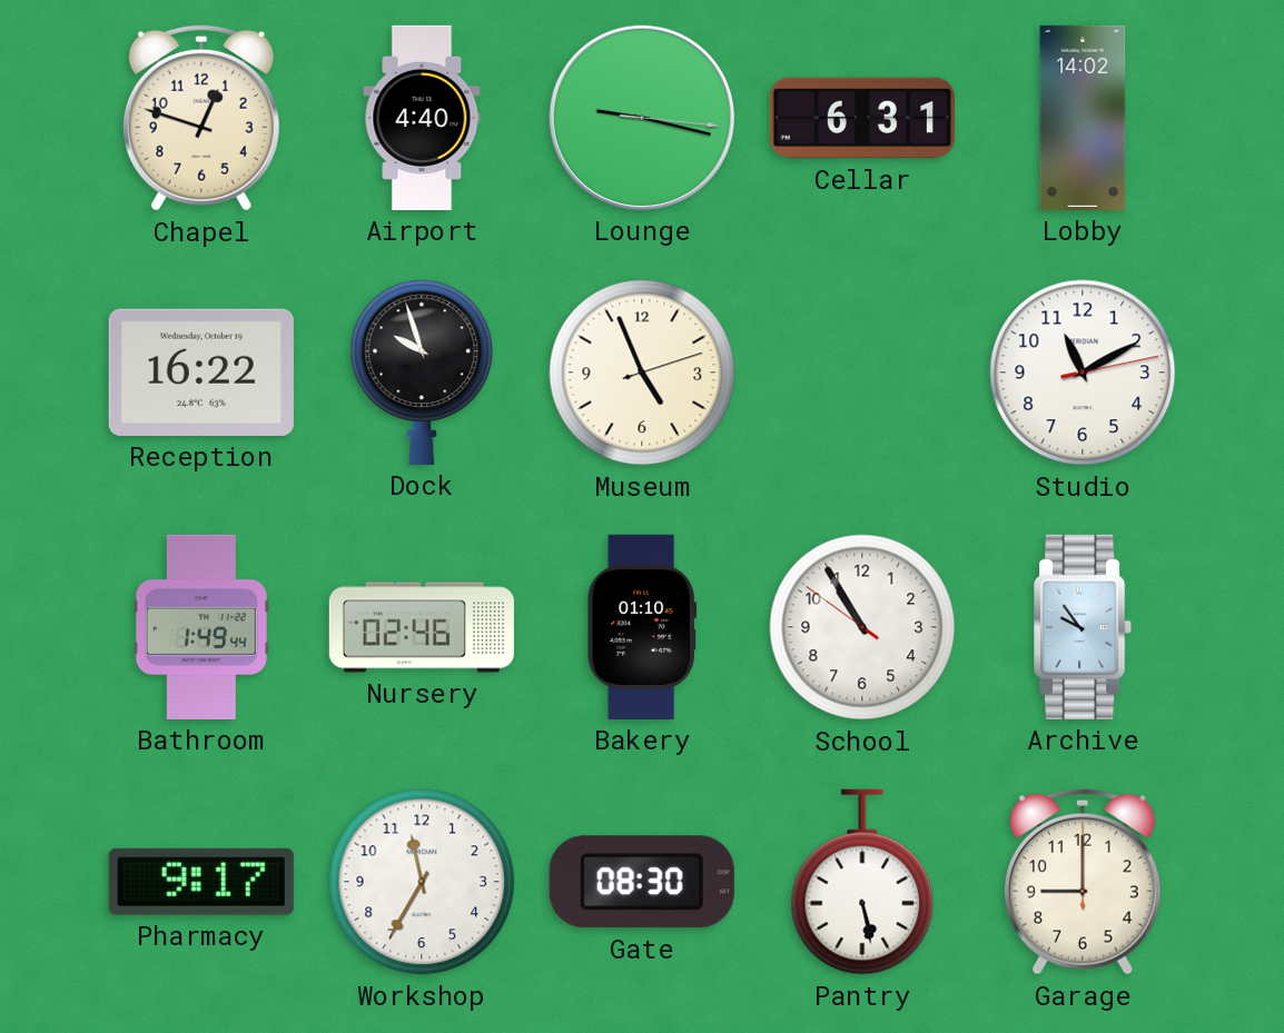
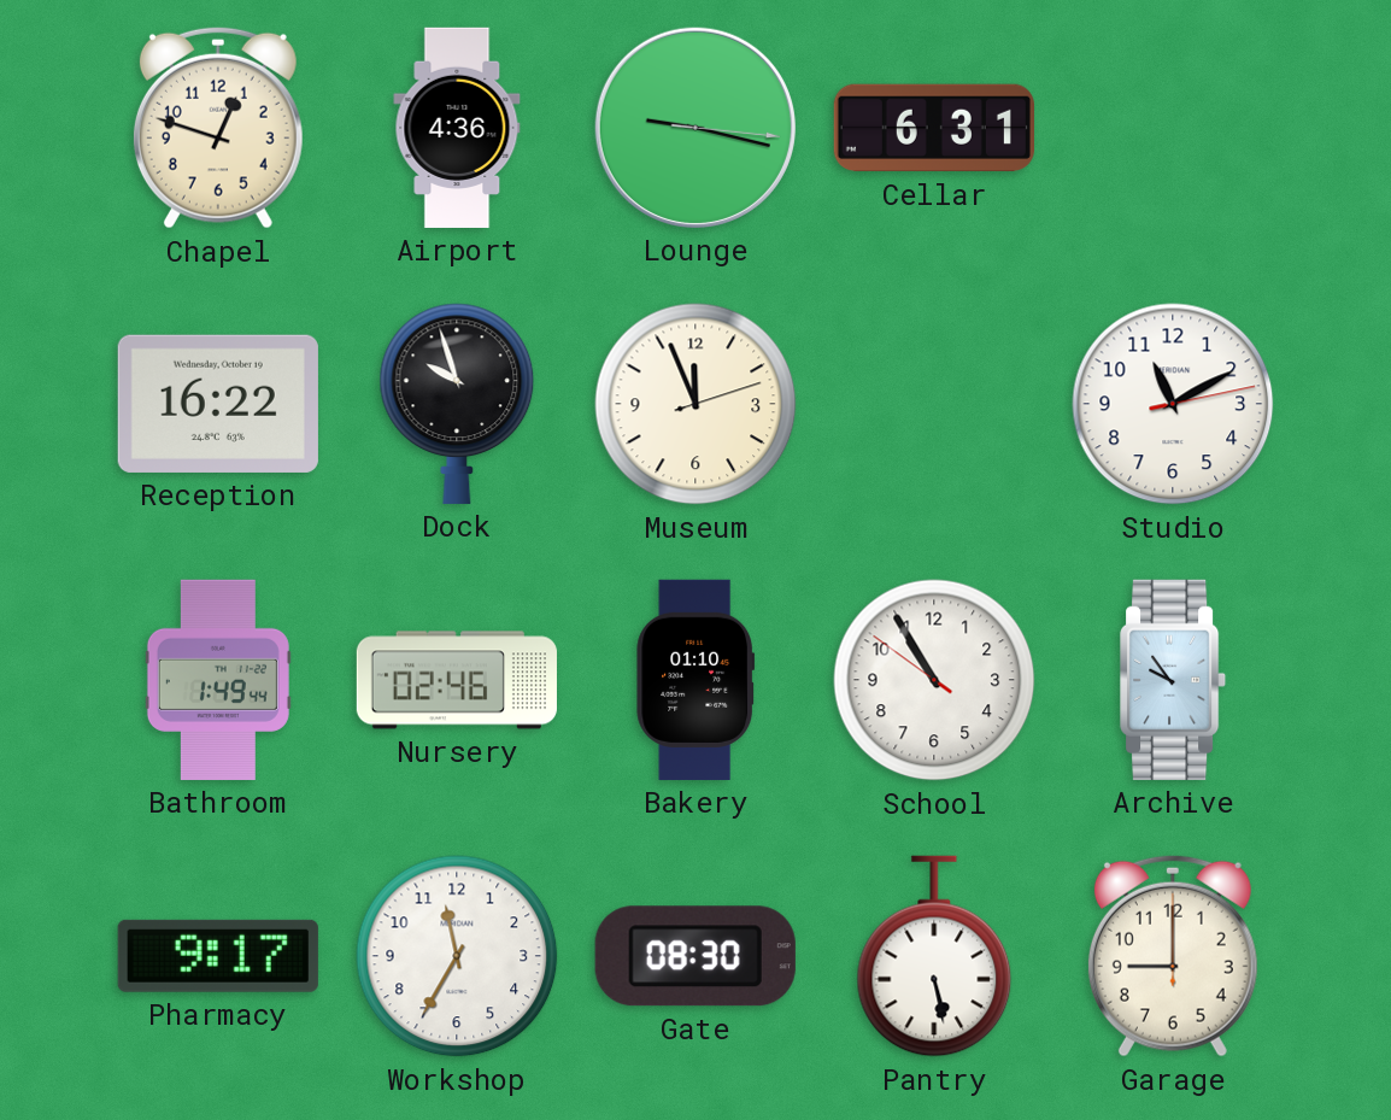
Airport: 4:40 -> 4:36 (457, 128)
Lobby: 14:02 -> none (1083, 118)
Museum: 4:56 -> 11:56 (695, 404)
